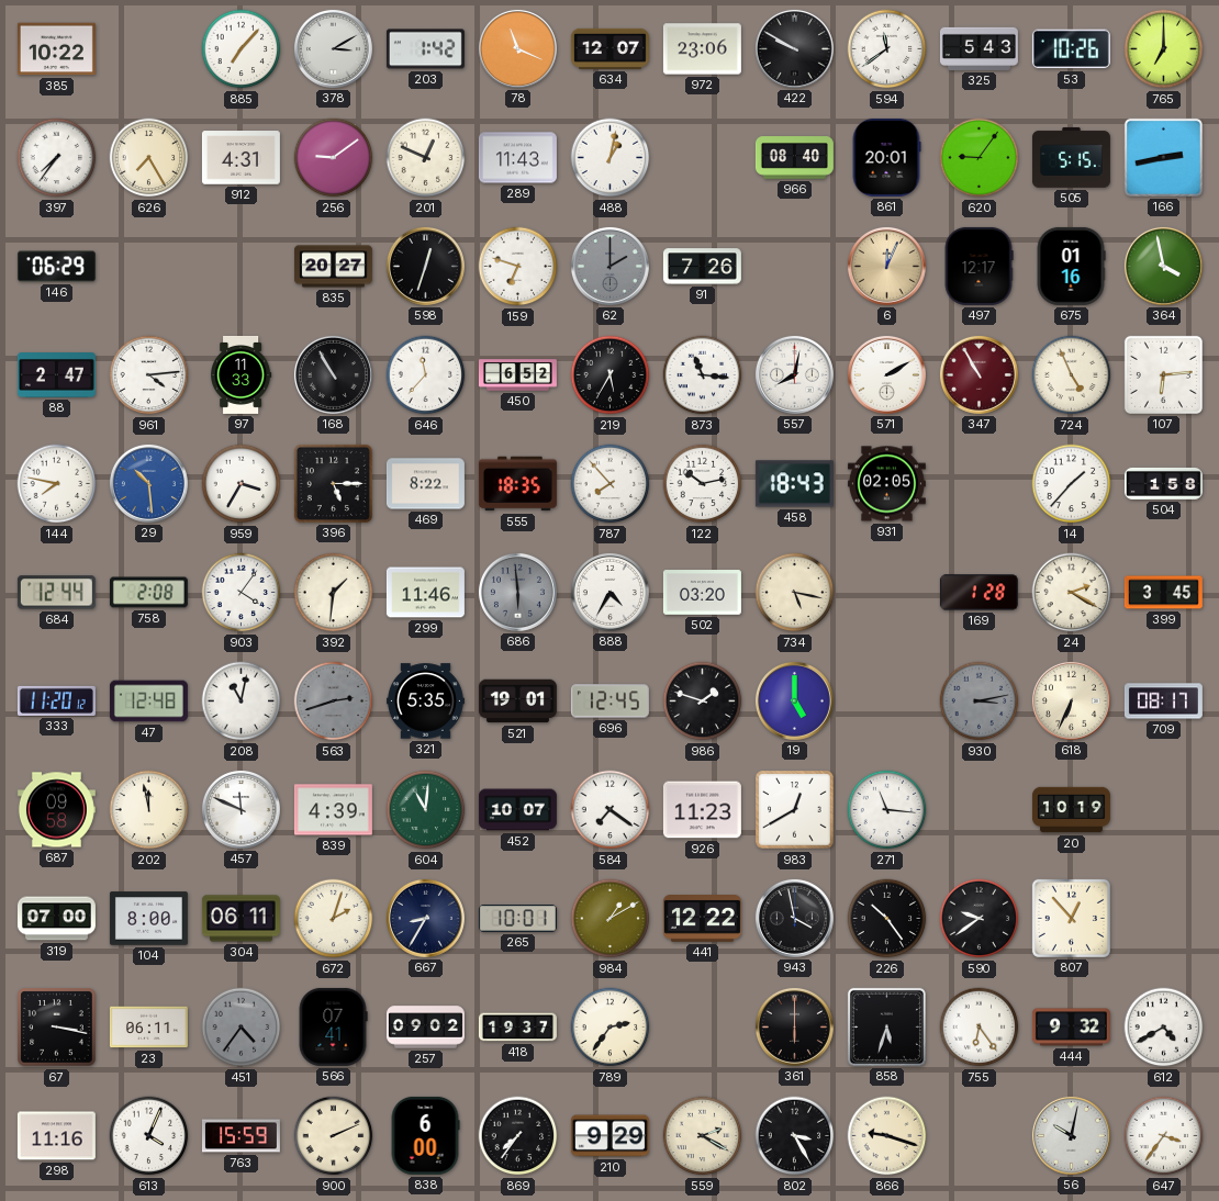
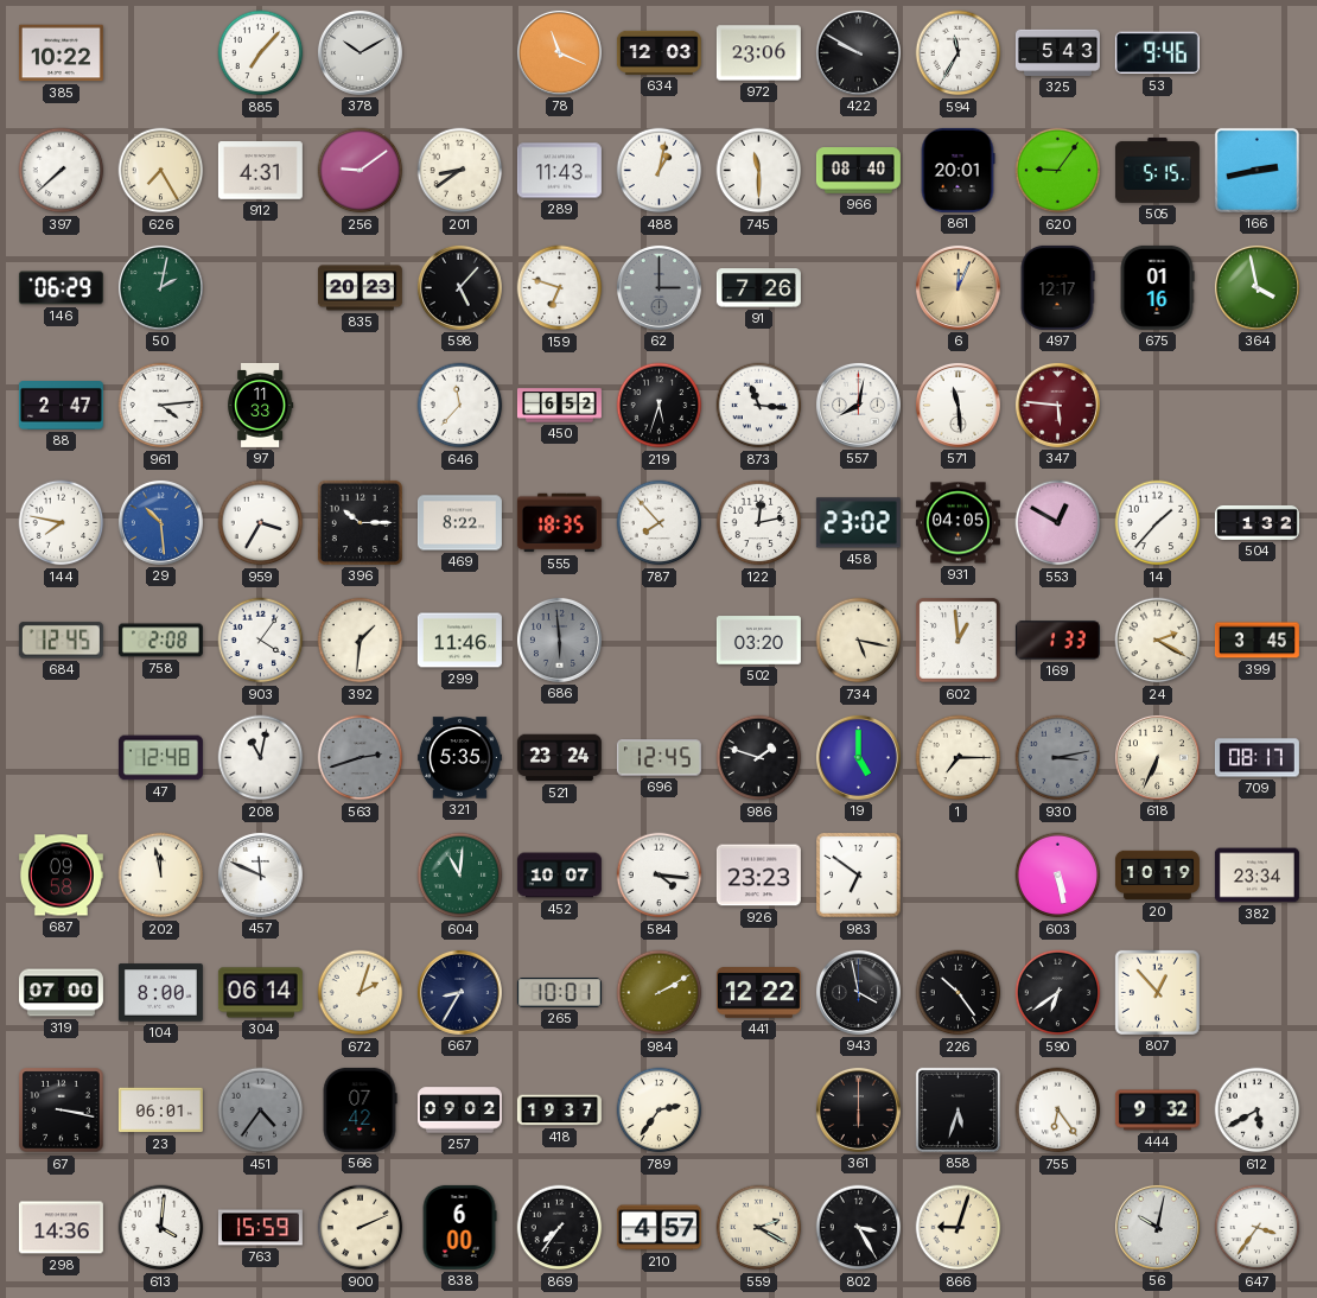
378: 3:10 -> 10:10 (360, 52)
203: 1:42 -> none (425, 49)
634: 12:07 -> 12:03 (658, 52)
594: 11:39 -> 11:35 (959, 53)
53: 10:26 -> 9:46 (1157, 53)
765: 7:00 -> none (1164, 49)
397: 7:36 -> 7:38 (62, 171)
201: 12:49 -> 8:39 (460, 171)
745: none -> 11:30 (759, 171)
50: none -> 2:02 (160, 287)
835: 20:27 -> 20:23 (360, 288)
598: 12:33 -> 5:07 (459, 287)
62: 2:00 -> 3:00 (658, 287)
168: 10:55 -> none (333, 374)
219: 5:35 -> 5:33 (660, 406)
571: 2:10 -> 11:29 (957, 405)
347: 10:55 -> 5:46 (1057, 405)
724: 4:56 -> none (1072, 375)
107: 6:14 -> none (1163, 374)
396: 5:15 -> 10:15 (360, 522)
122: 10:13 -> 12:13 (759, 523)
458: 18:43 -> 23:02 (858, 523)
931: 02:05 -> 04:05 (957, 523)
553: none -> 12:50 (1058, 523)
504: 1:58 -> 1:32 (1256, 522)
684: 12:44 -> 12:45 (61, 641)
888: 4:35 -> none (610, 592)
602: none -> 12:59 (959, 641)
169: 1:28 -> 1:33 (1057, 641)
333: 11:20 -> none (56, 700)
521: 19:01 -> 23:24 (559, 758)
1: none -> 7:15 (959, 758)
839: 4:39 -> none (333, 810)
584: 7:21 -> 4:16 (660, 876)
926: 11:23 -> 23:23 (758, 876)
983: 12:40 -> 6:51 (859, 876)
271: 11:16 -> none (887, 810)
603: none -> 5:28 (1058, 876)
382: none -> 23:34 (1256, 876)
304: 06:11 -> 06:14 (260, 993)
984: 1:10 -> 2:10 (660, 993)
590: 9:39 -> 6:39 (1058, 993)
23: 06:11 -> 06:01 (160, 1111)
566: 07:41 -> 07:42 (360, 1109)
612: 4:40 -> 5:40 (1258, 1111)
298: 11:16 -> 14:36 (61, 1228)
613: 4:04 -> 4:01 (161, 1228)
210: 9:29 -> 4:57 (658, 1228)
866: 9:18 -> 9:03 (959, 1228)
